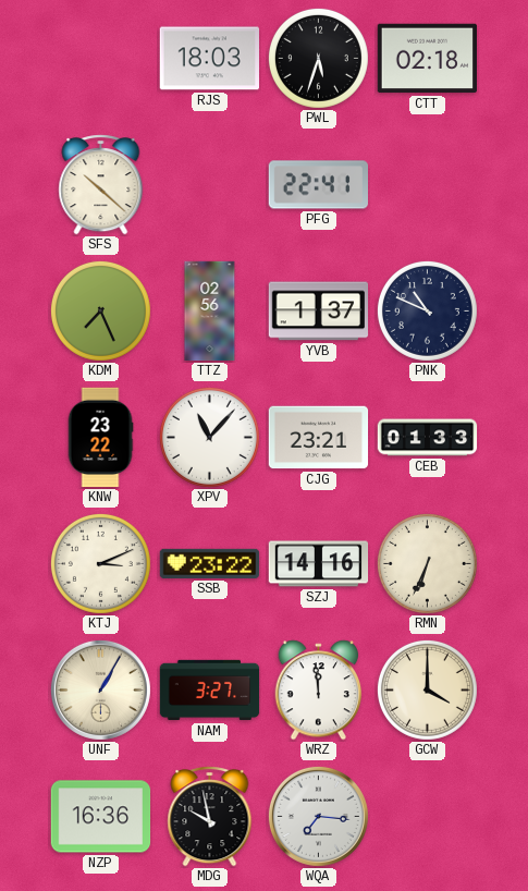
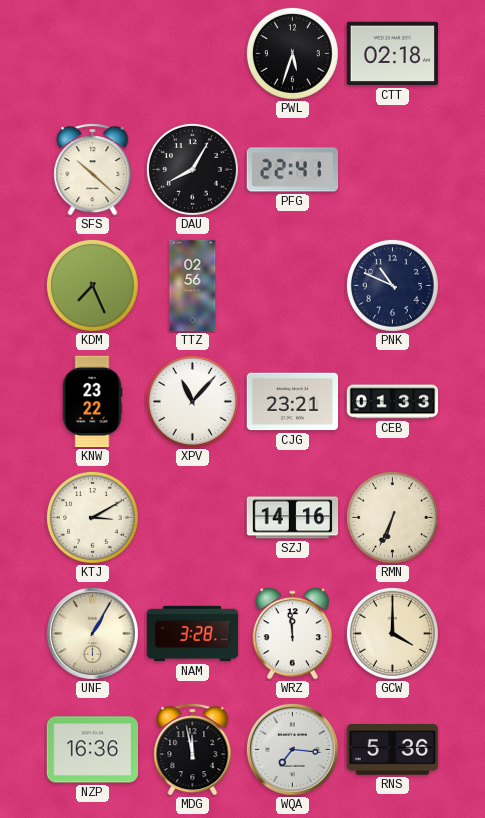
RJS: 18:03 -> none (209, 59)
DAU: none -> 8:05 (192, 169)
YVB: 1:37 -> none (319, 312)
KTJ: 3:11 -> 3:10 (92, 517)
SSB: 23:22 -> none (210, 563)
NAM: 3:27 -> 3:28 (193, 634)
MDG: 9:58 -> 11:58 (193, 750)
RNS: none -> 5:36 (392, 750)
